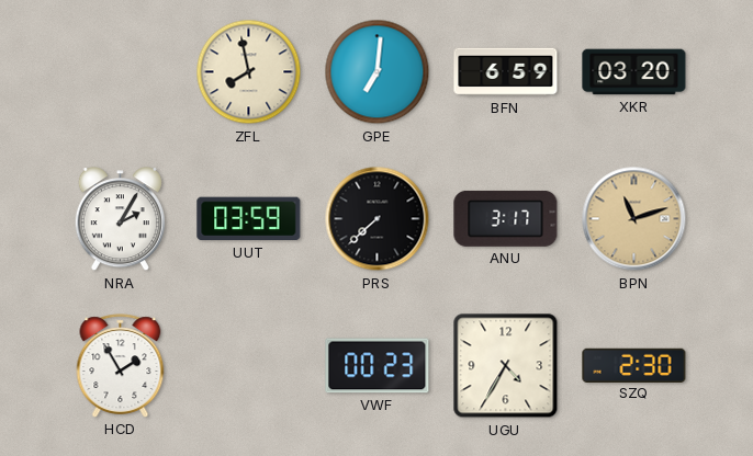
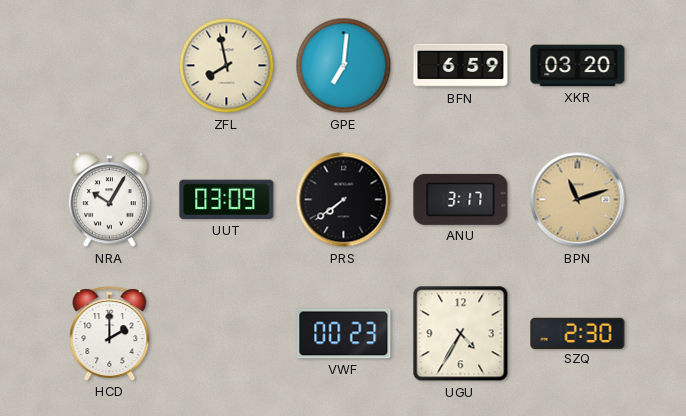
NRA: 2:05 -> 10:05 (109, 200)
UUT: 03:59 -> 03:09 (227, 200)
PRS: 7:38 -> 7:39 (344, 200)
HCD: 1:55 -> 2:00 (110, 334)
